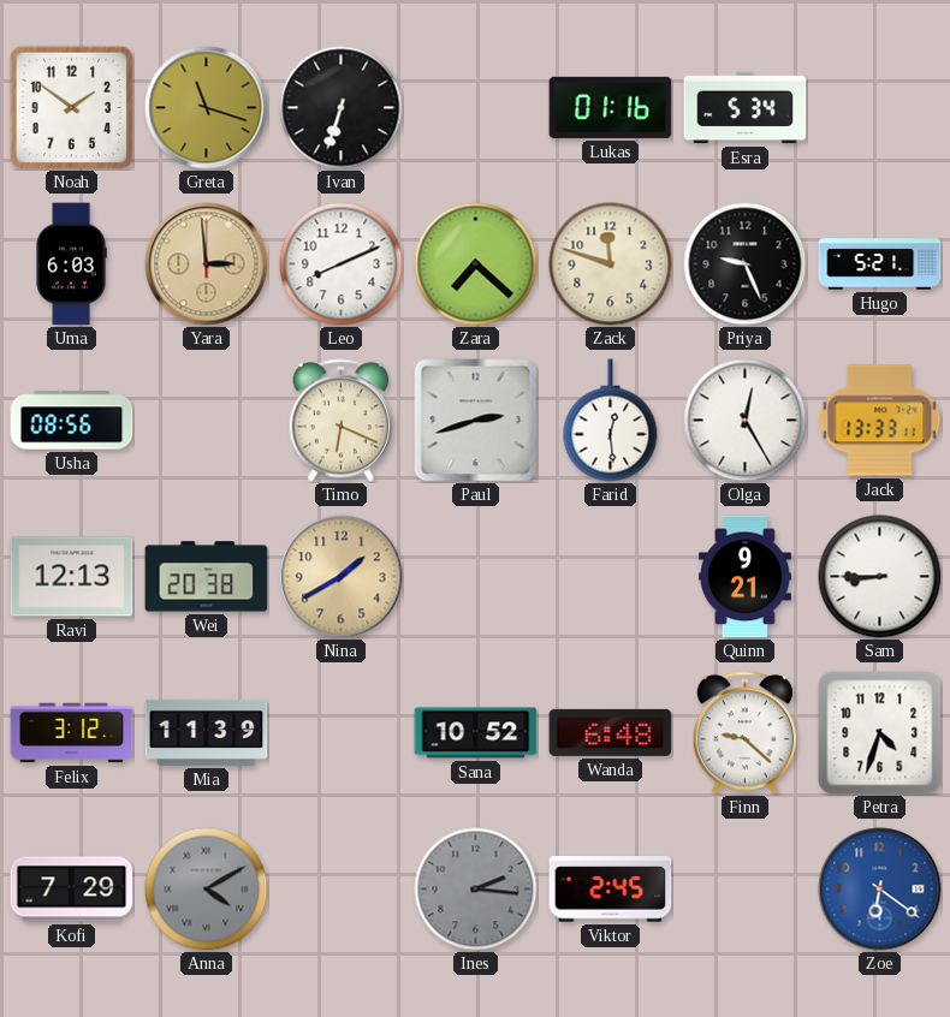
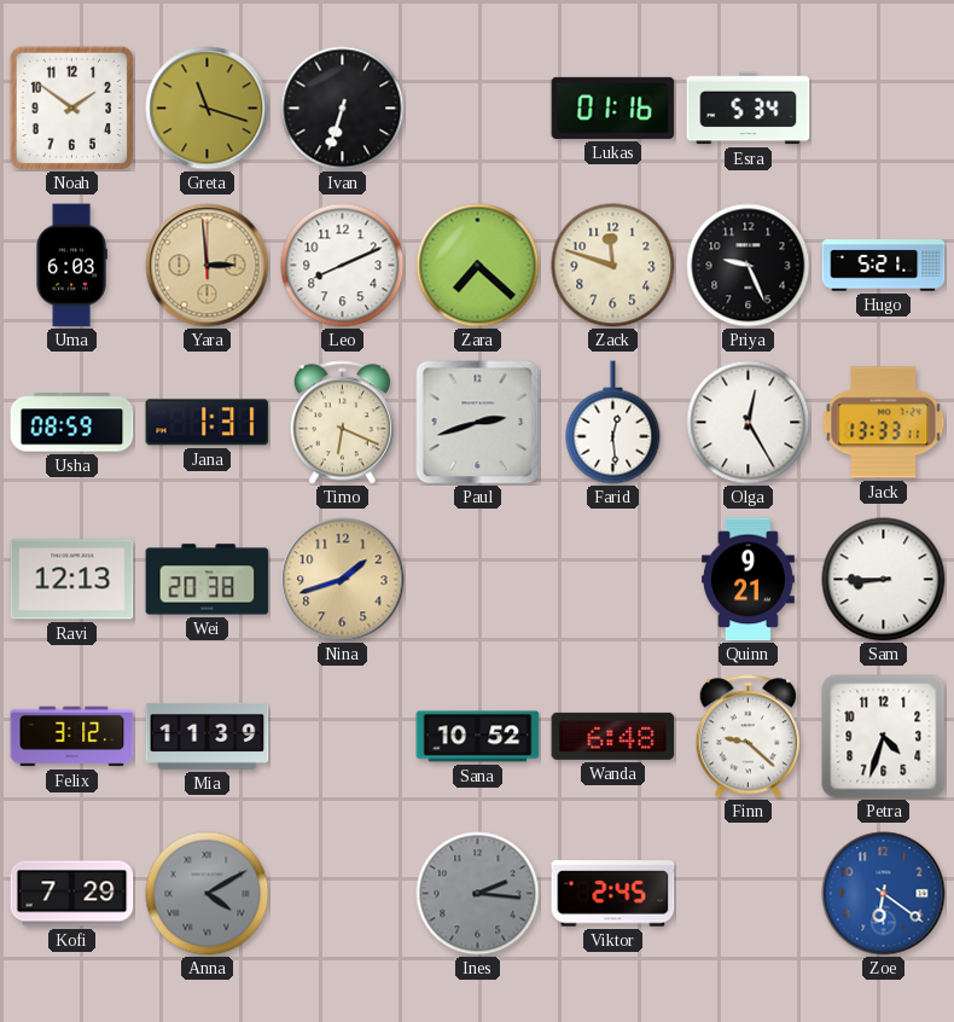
Usha: 08:56 -> 08:59 (72, 423)
Jana: none -> 1:31 (208, 423)
Nina: 1:40 -> 1:42 (343, 580)
